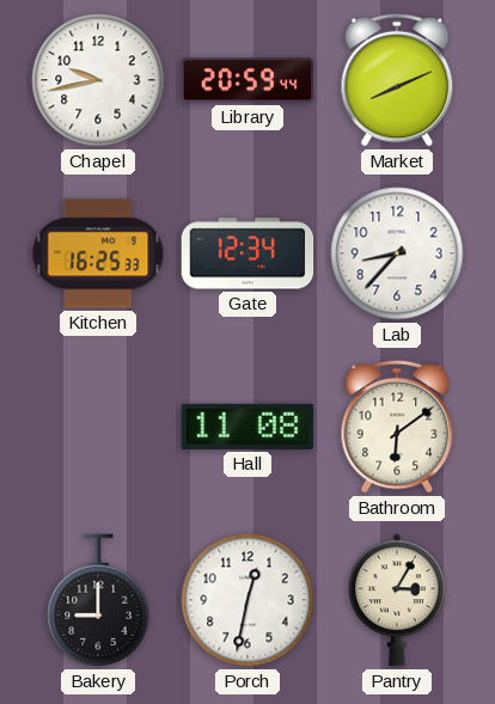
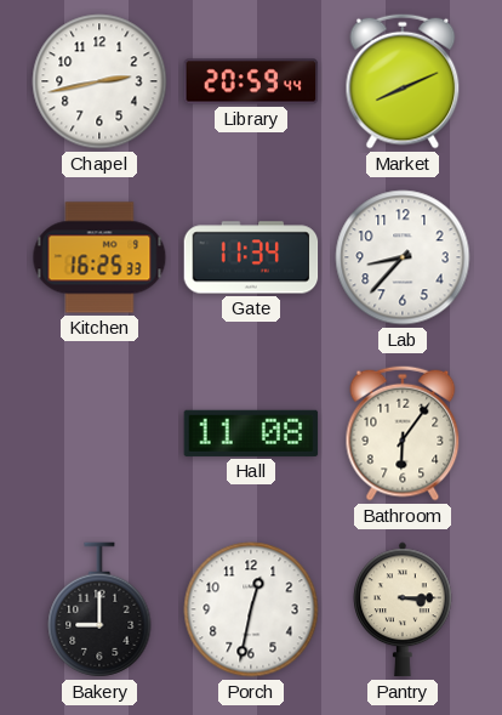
Chapel: 9:43 -> 2:43 (99, 81)
Gate: 12:34 -> 11:34 (251, 257)
Bathroom: 6:09 -> 6:06 (403, 433)
Pantry: 3:05 -> 3:15 (404, 609)
